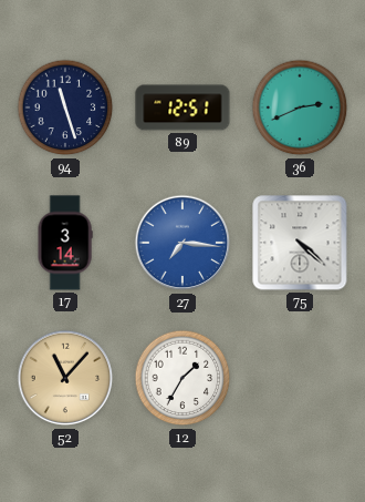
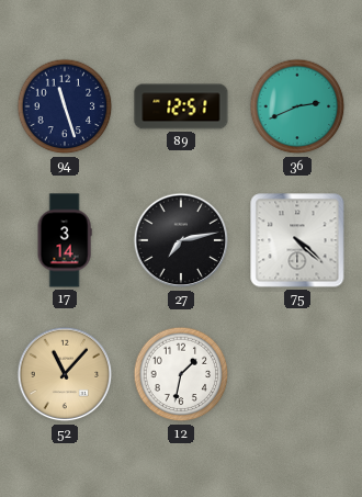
27: 7:16 -> 7:13 (181, 240)
27 dial: blue -> black (181, 240)
12: 1:35 -> 1:32 (181, 374)
